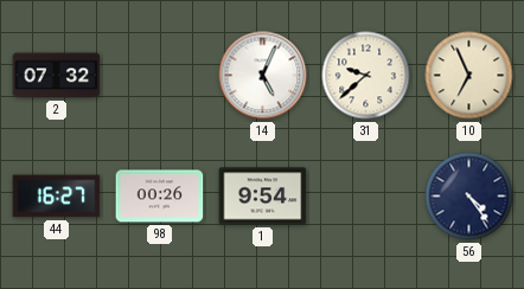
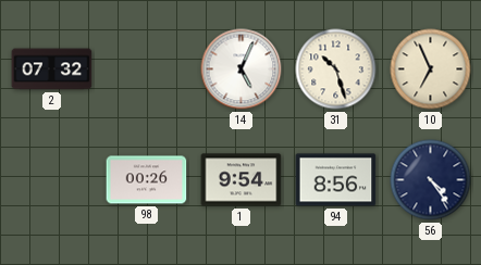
31: 9:38 -> 10:27 (336, 70)
44: 16:27 -> none (57, 197)
94: none -> 8:56 (336, 180)
